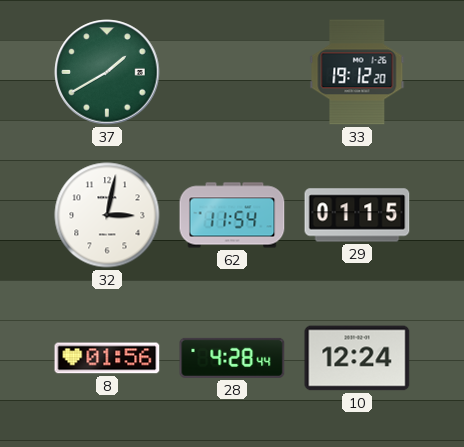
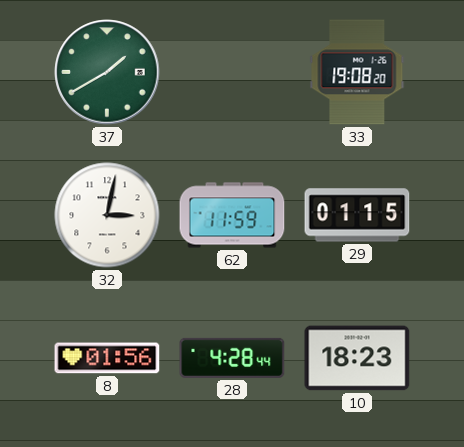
33: 19:12 -> 19:08 (357, 72)
62: 11:54 -> 11:59 (232, 215)
10: 12:24 -> 18:23 (357, 358)
